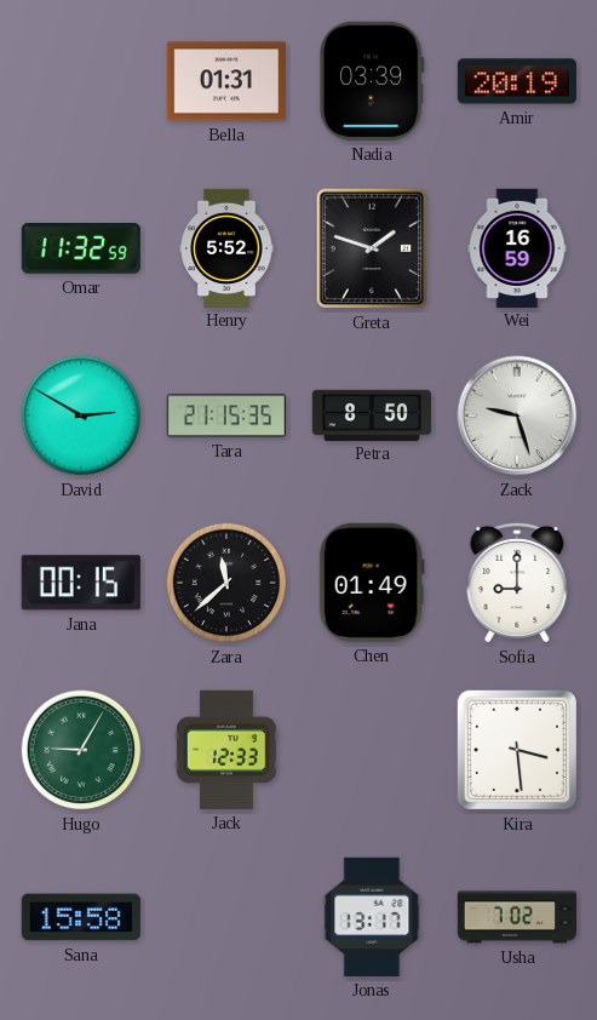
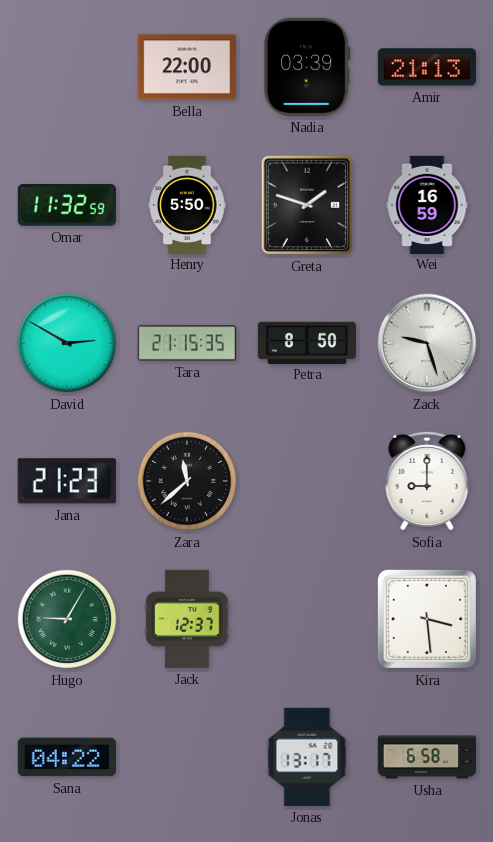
Bella: 01:31 -> 22:00 (187, 67)
Amir: 20:19 -> 21:13 (427, 67)
Henry: 5:52 -> 5:50 (187, 204)
Jana: 00:15 -> 21:23 (67, 481)
Chen: 01:49 -> none (372, 583)
Jack: 12:33 -> 12:37 (187, 619)
Sana: 15:58 -> 04:22 (67, 757)
Usha: 7:02 -> 6:58 (427, 757)
